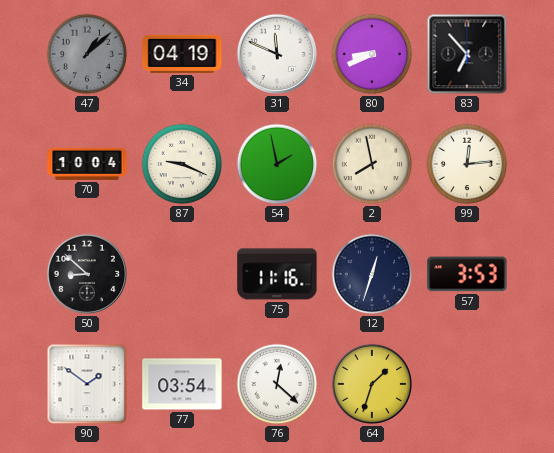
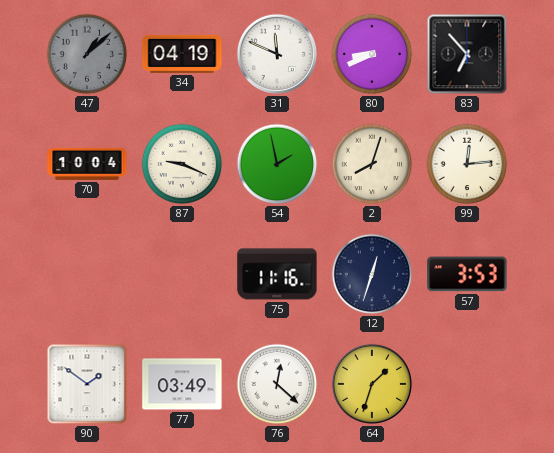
2: 7:58 -> 8:03 (372, 164)
50: 8:52 -> none (87, 274)
77: 03:54 -> 03:49 (182, 384)
